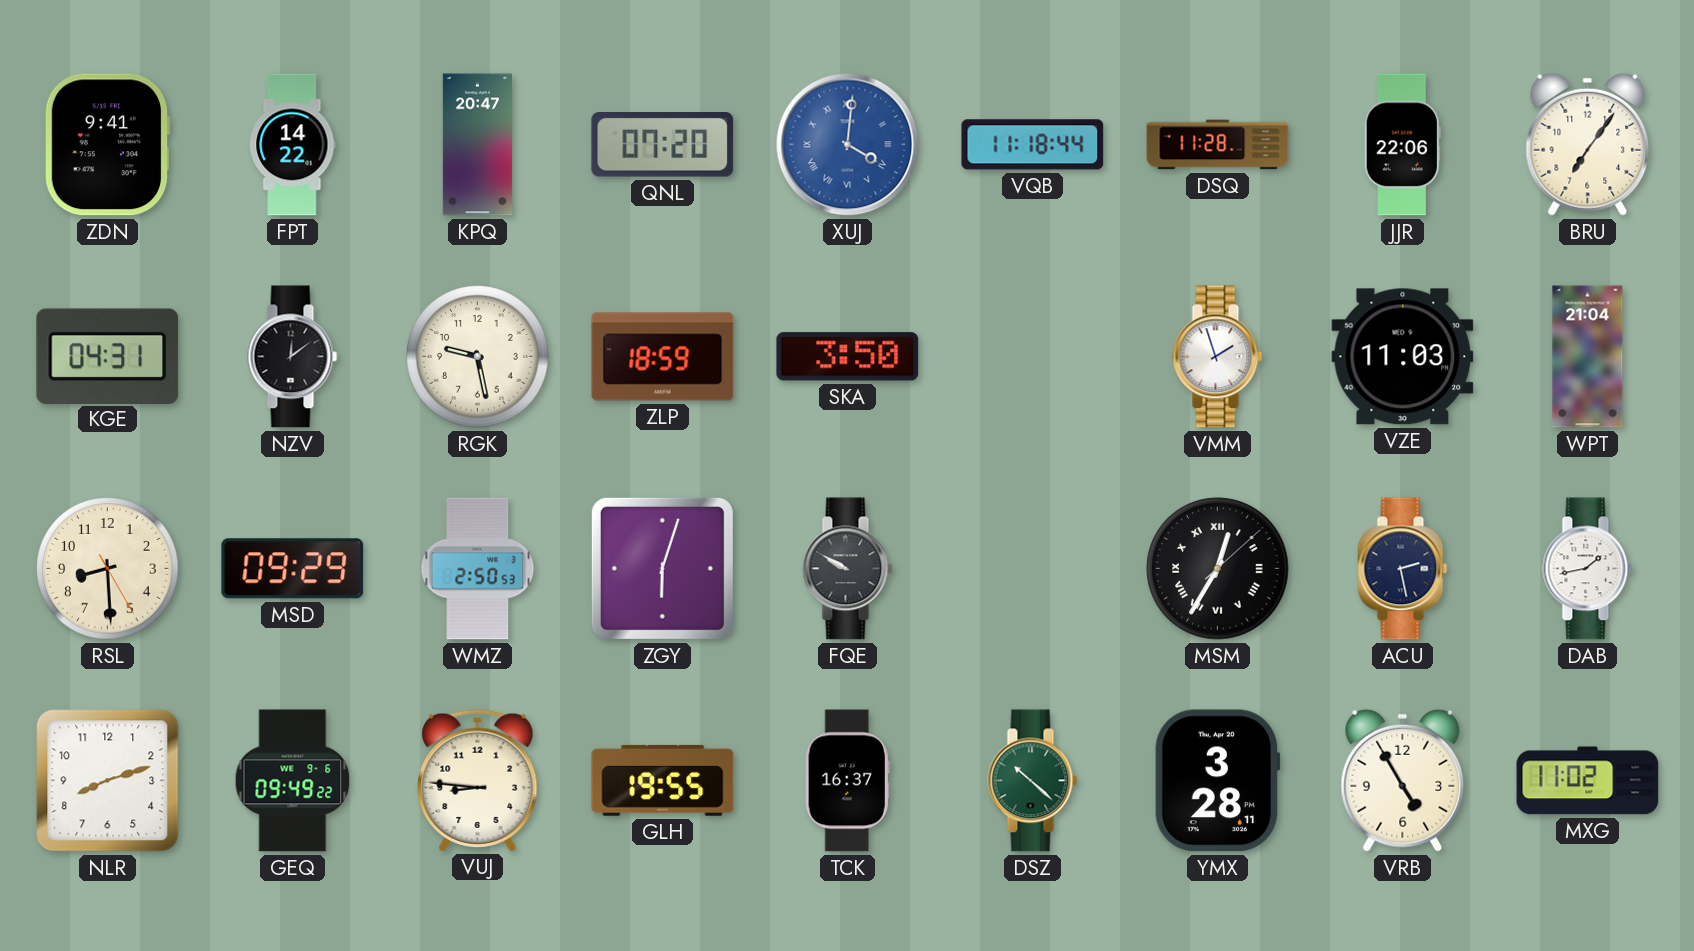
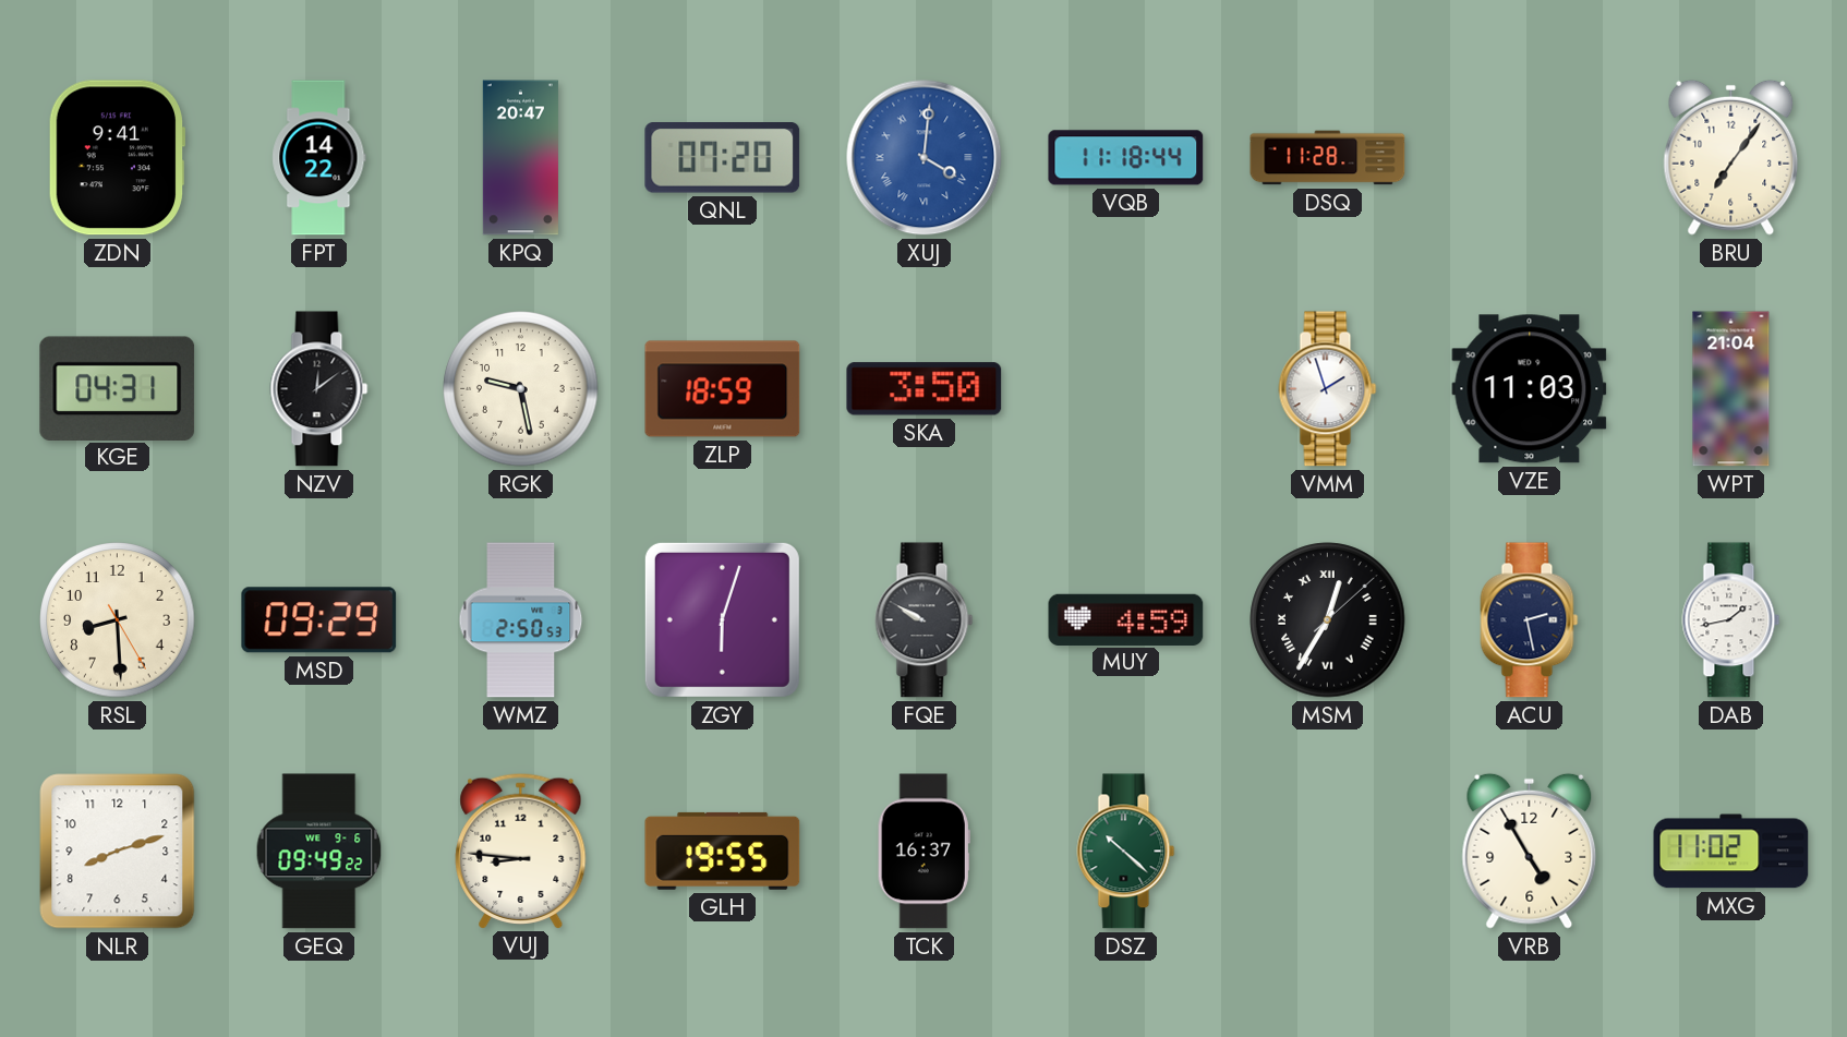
JJR: 22:06 -> none (1402, 145)
MUY: none -> 4:59 (1126, 619)
YMX: 3:28 -> none (1217, 781)
